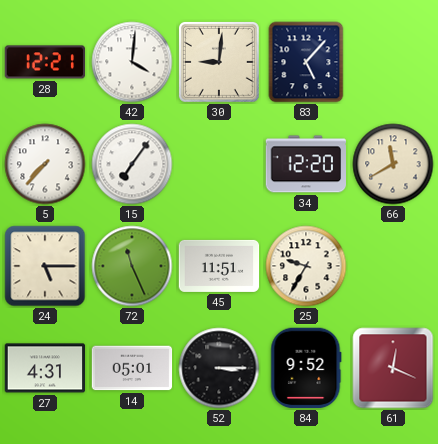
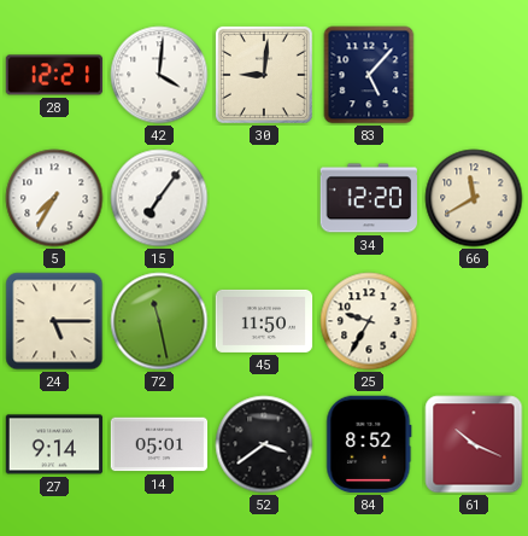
5: 7:37 -> 7:35 (54, 198)
72: 11:26 -> 11:28 (159, 321)
45: 11:51 -> 11:50 (264, 321)
27: 4:31 -> 9:14 (54, 444)
52: 3:15 -> 3:39 (264, 444)
84: 9:52 -> 8:52 (369, 444)
61: 12:19 -> 10:19 (474, 444)
